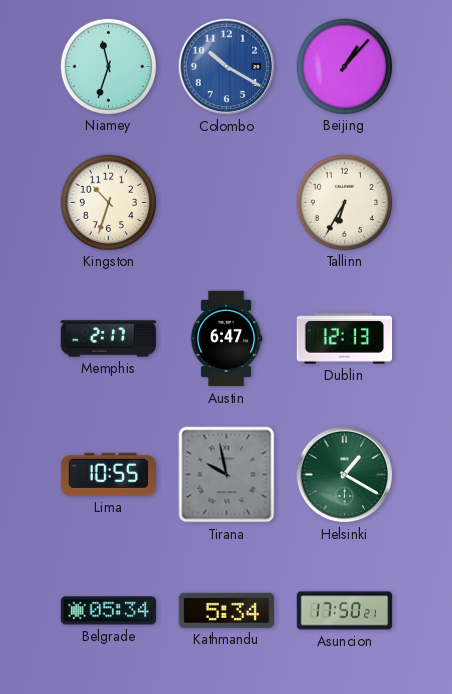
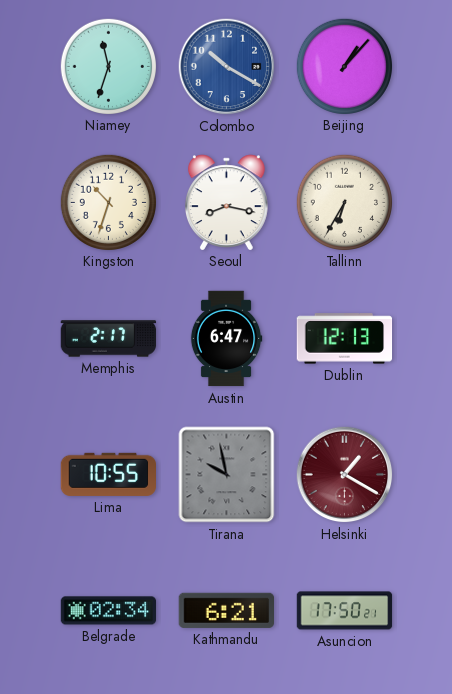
Seoul: none -> 8:17 (226, 202)
Helsinki dial: green -> burgundy (345, 475)
Belgrade: 05:34 -> 02:34 (109, 611)
Kathmandu: 5:34 -> 6:21 (226, 610)
